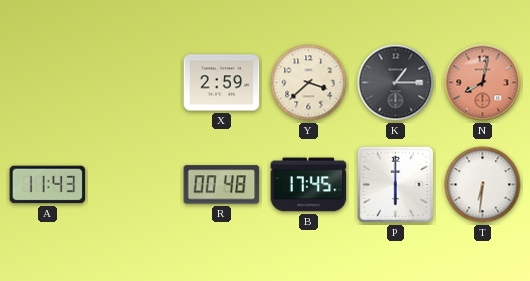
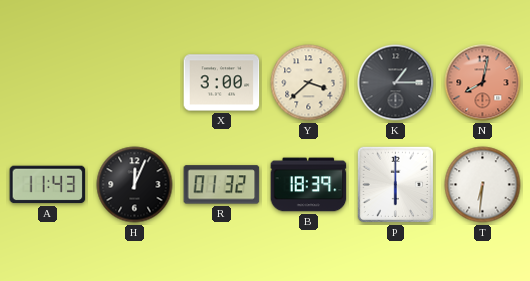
X: 2:59 -> 3:00 (222, 83)
H: none -> 12:04 (135, 185)
R: 00:48 -> 01:32 (222, 185)
B: 17:45 -> 18:39 (309, 185)
